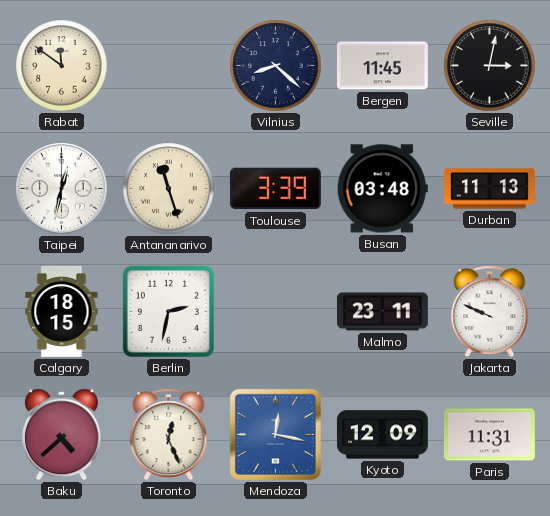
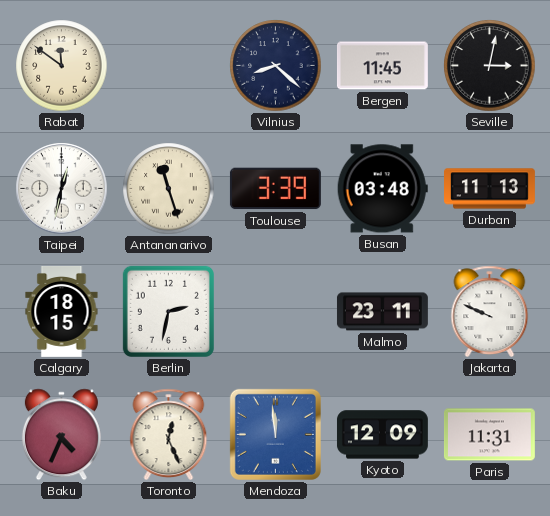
Baku: 4:38 -> 4:34 (61, 435)
Mendoza: 12:17 -> 11:59 (275, 434)
